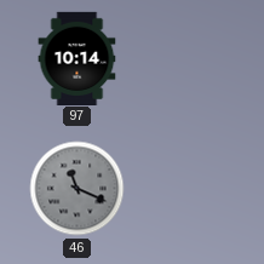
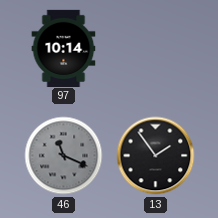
13: none -> 1:54 (156, 156)
